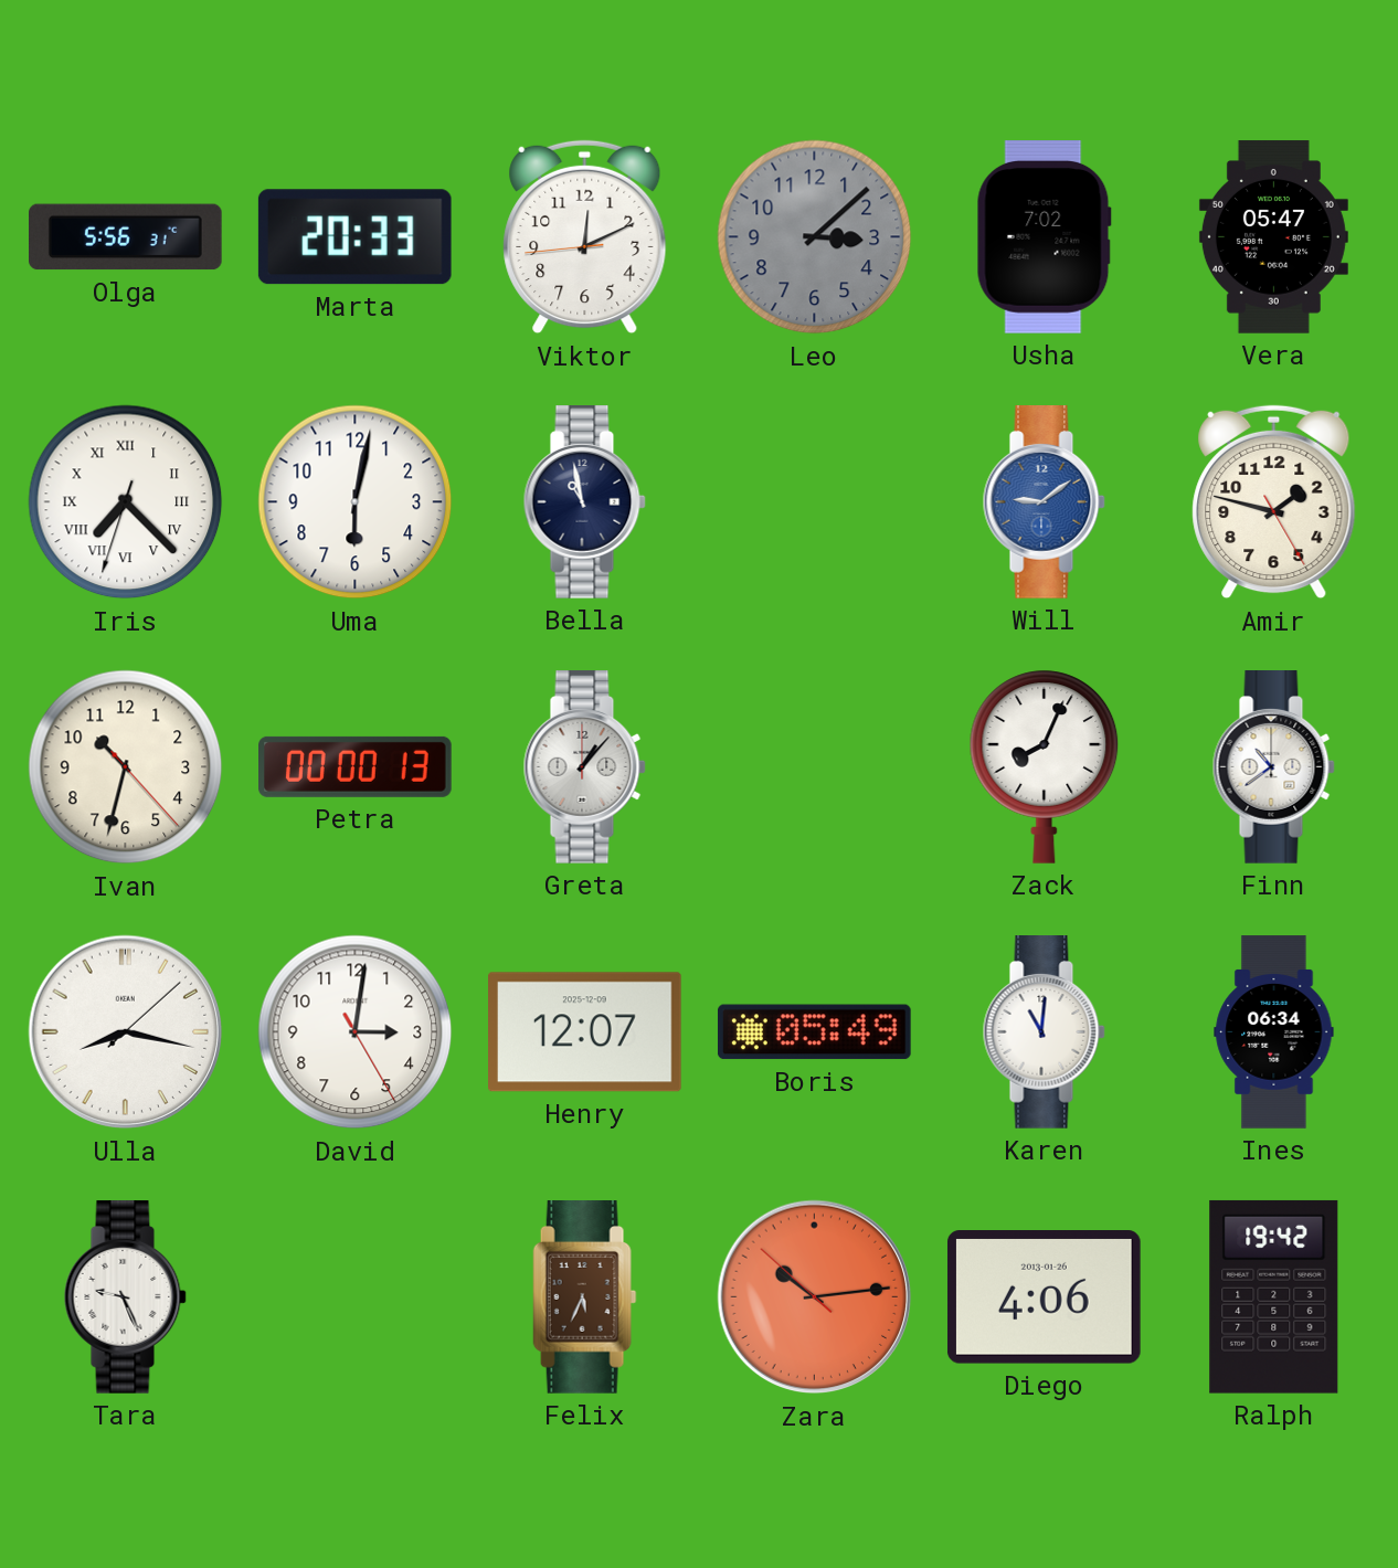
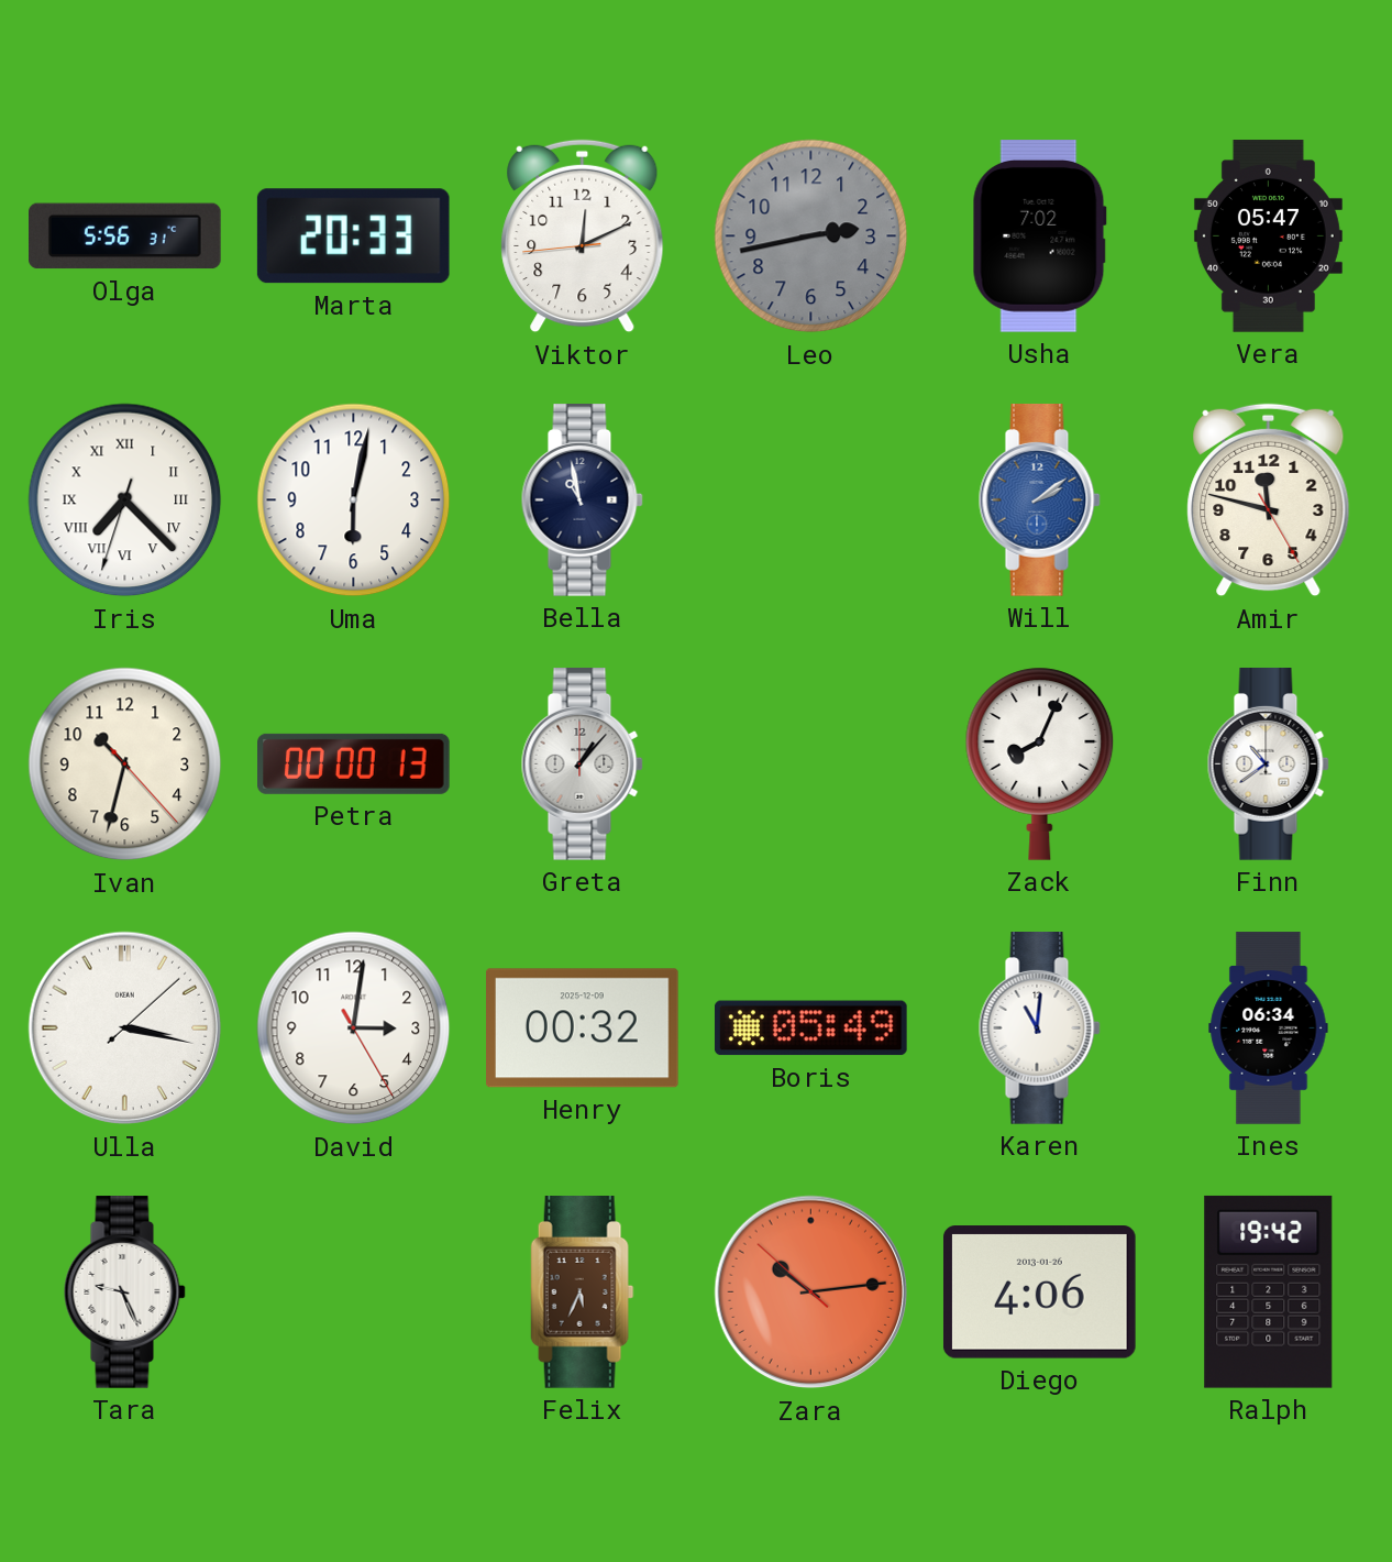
Leo: 3:08 -> 2:43 (811, 237)
Will: 9:09 -> 2:09 (1039, 501)
Amir: 1:47 -> 11:47 (1269, 501)
Ulla: 8:17 -> 3:17 (125, 1028)
Henry: 12:07 -> 00:32 (583, 1028)
